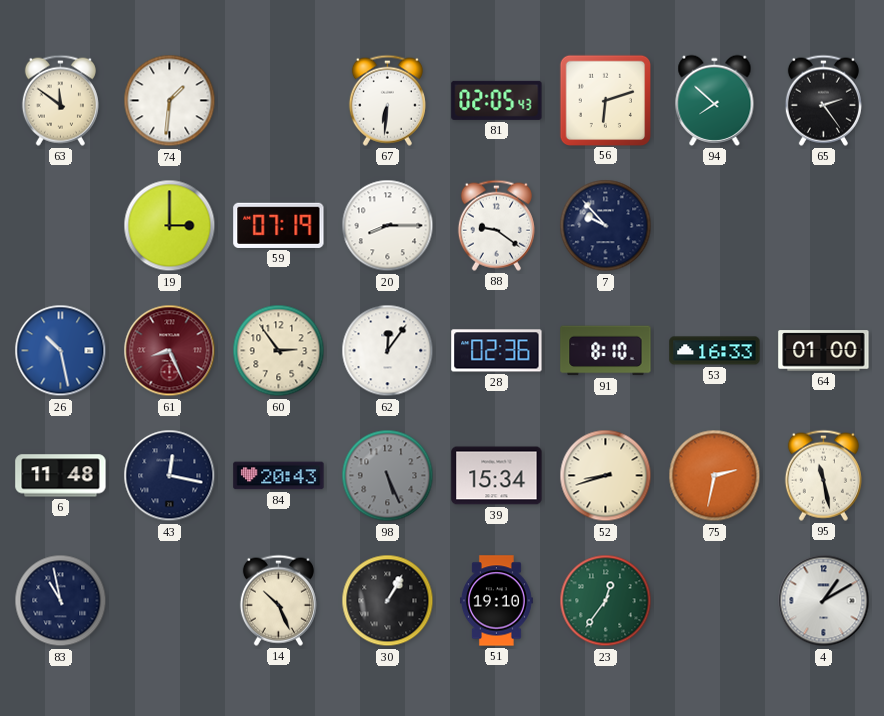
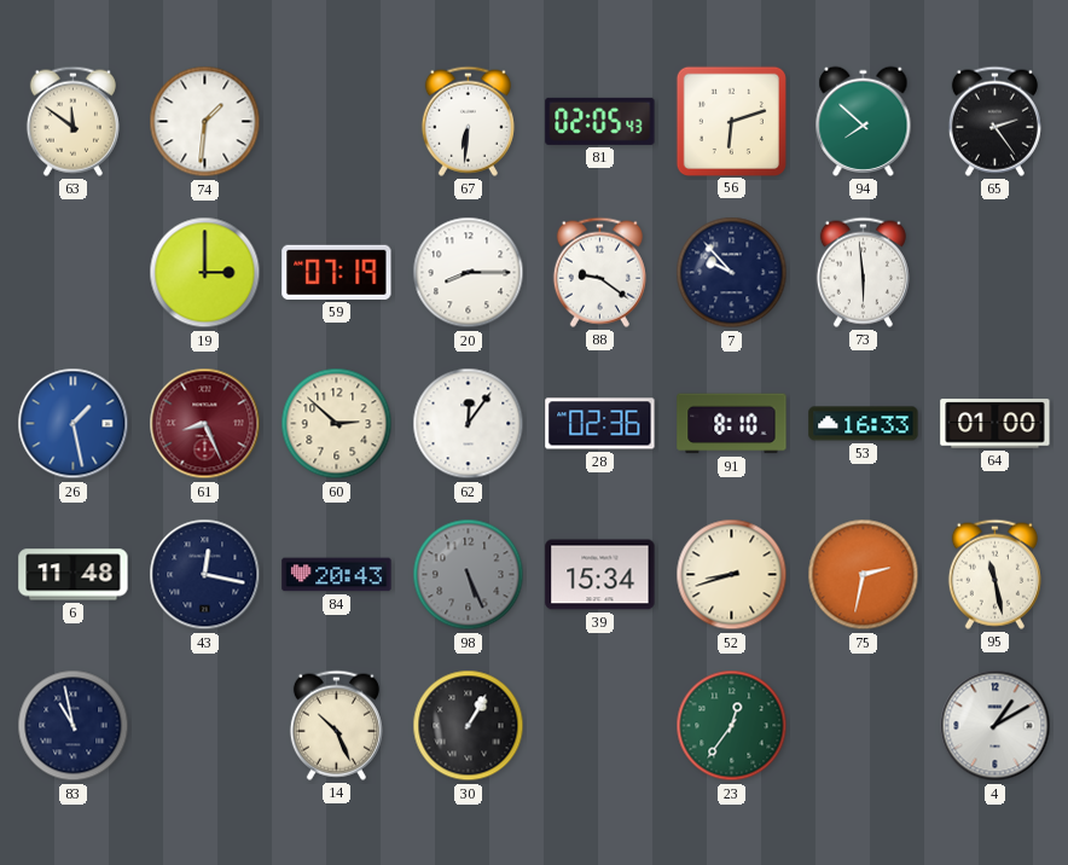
73: none -> 5:59 (863, 272)
26: 10:28 -> 1:28 (74, 424)
60: 2:54 -> 2:52 (337, 424)
51: 19:10 -> none (496, 601)
